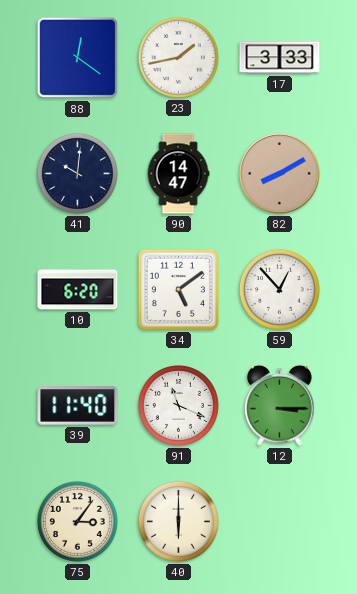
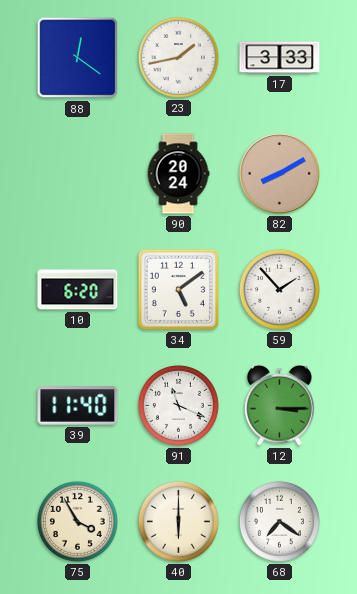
41: 10:01 -> none (77, 173)
90: 14:47 -> 20:24 (178, 174)
59: 12:53 -> 1:53 (279, 289)
75: 3:06 -> 3:55 (77, 521)
68: none -> 7:21 (279, 521)
